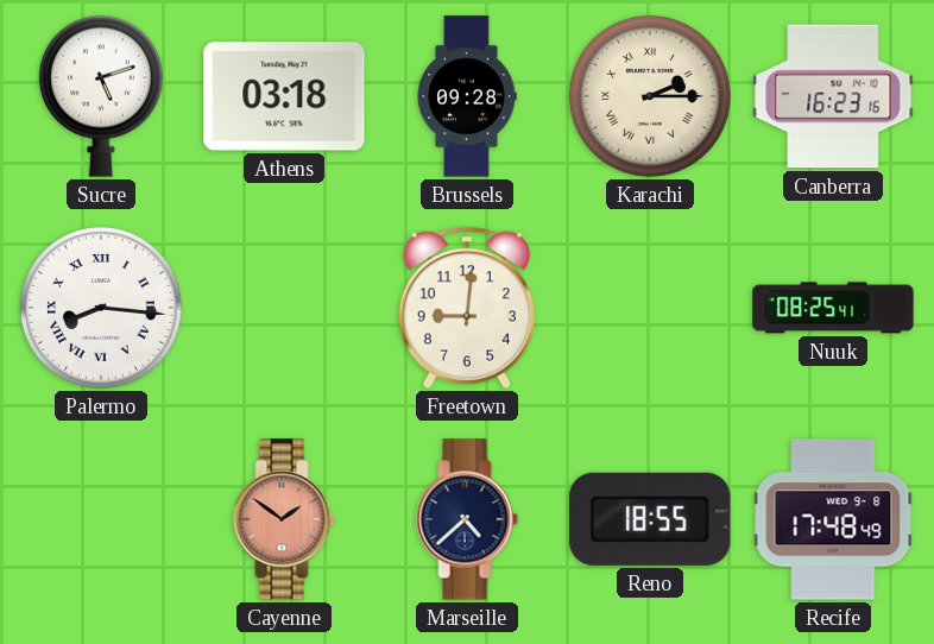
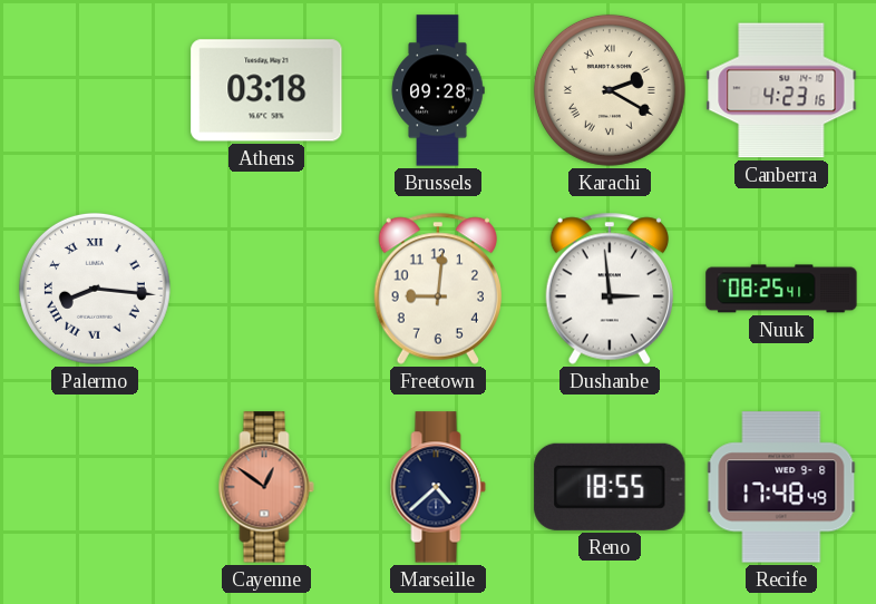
Sucre: 5:12 -> none (101, 96)
Karachi: 2:15 -> 2:20 (610, 90)
Canberra: 16:23 -> 4:23 (781, 90)
Dushanbe: none -> 2:59 (609, 289)
Cayenne: 1:51 -> 12:51 (266, 487)
